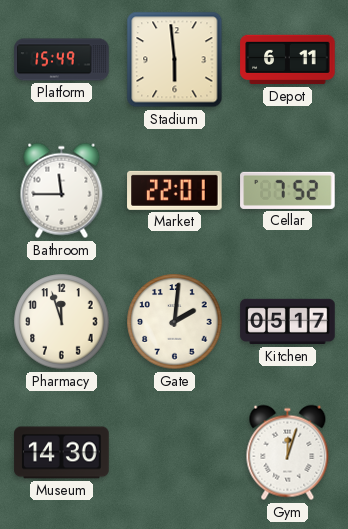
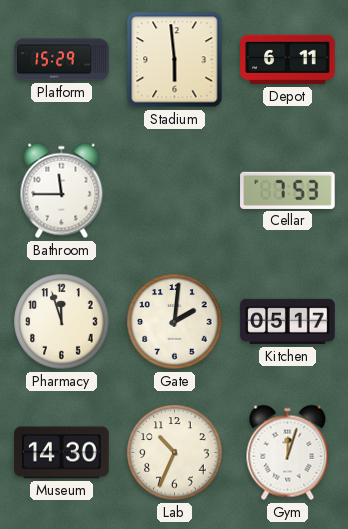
Platform: 15:49 -> 15:29 (62, 60)
Market: 22:01 -> none (175, 190)
Cellar: 7:52 -> 7:53 (288, 190)
Lab: none -> 10:34 (175, 453)
